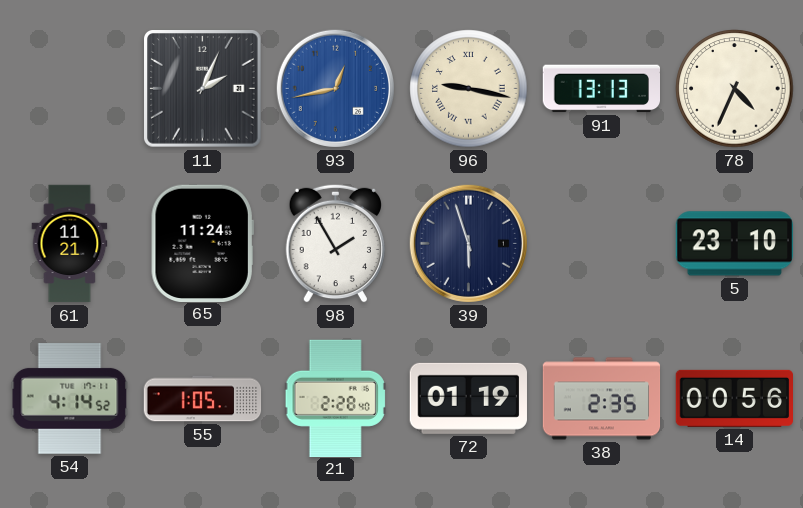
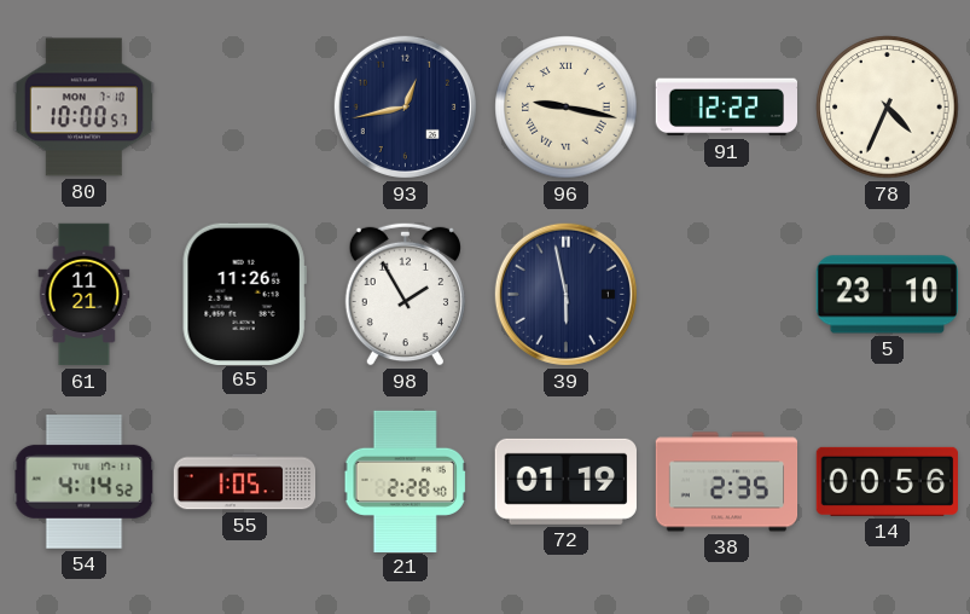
80: none -> 10:00 (83, 108)
11: 2:04 -> none (203, 89)
93 dial: blue -> navy (405, 106)
91: 13:13 -> 12:22 (726, 108)
65: 11:24 -> 11:26 (244, 294)
39: 5:57 -> 5:58 (565, 294)
